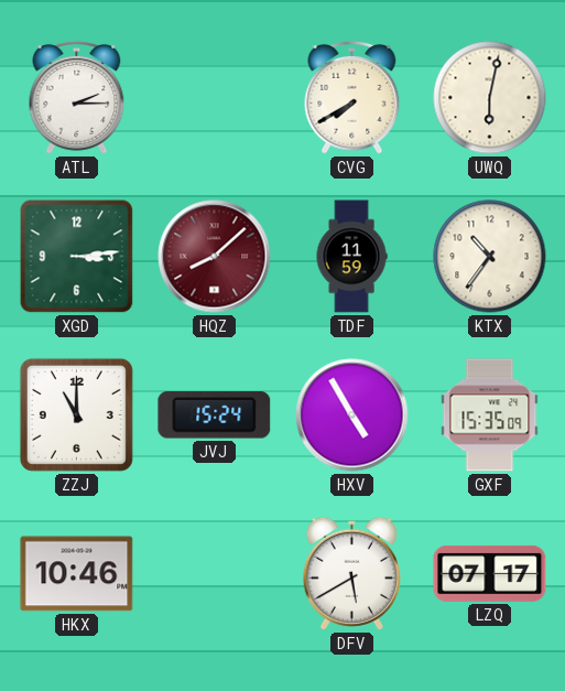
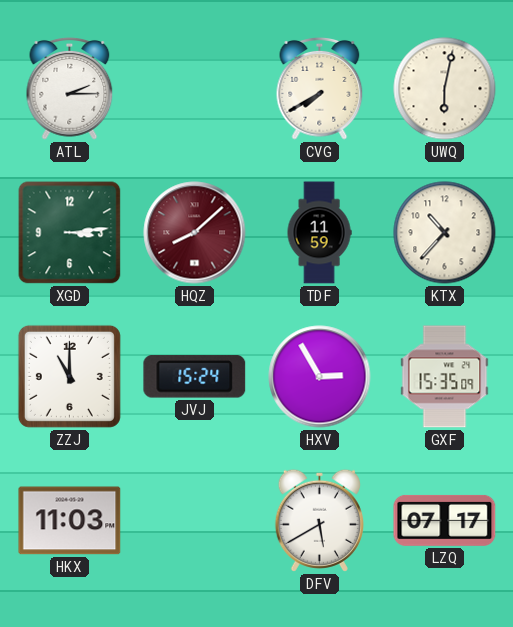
KTX: 10:36 -> 10:37 (445, 233)
HXV: 4:55 -> 2:55 (320, 377)
HKX: 10:46 -> 11:03 (70, 521)
